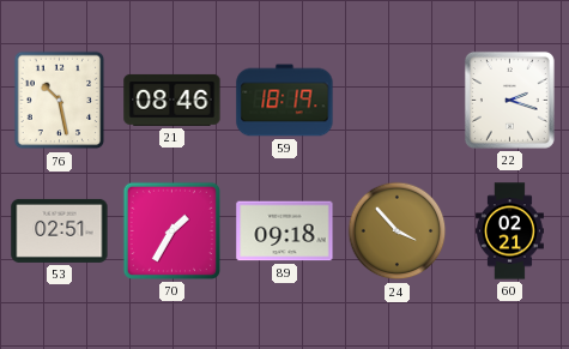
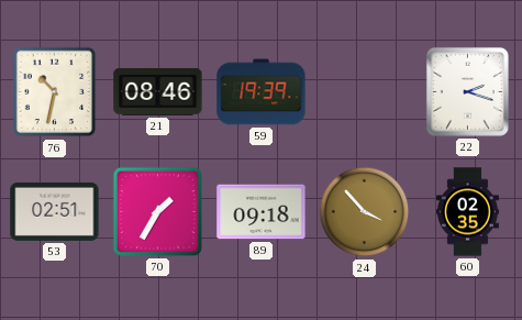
76: 10:28 -> 10:32 (55, 92)
59: 18:19 -> 19:39 (262, 92)
60: 02:21 -> 02:35 (467, 212)
